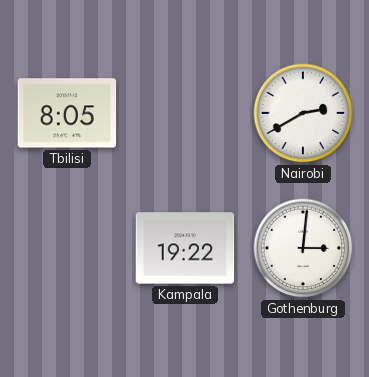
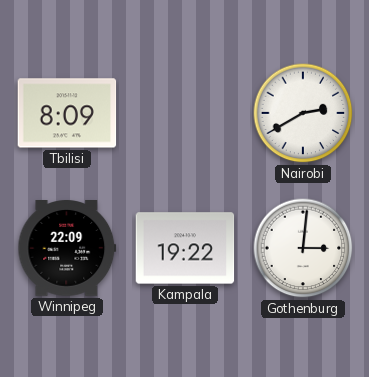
Tbilisi: 8:05 -> 8:09 (67, 113)
Winnipeg: none -> 22:09 (67, 249)
